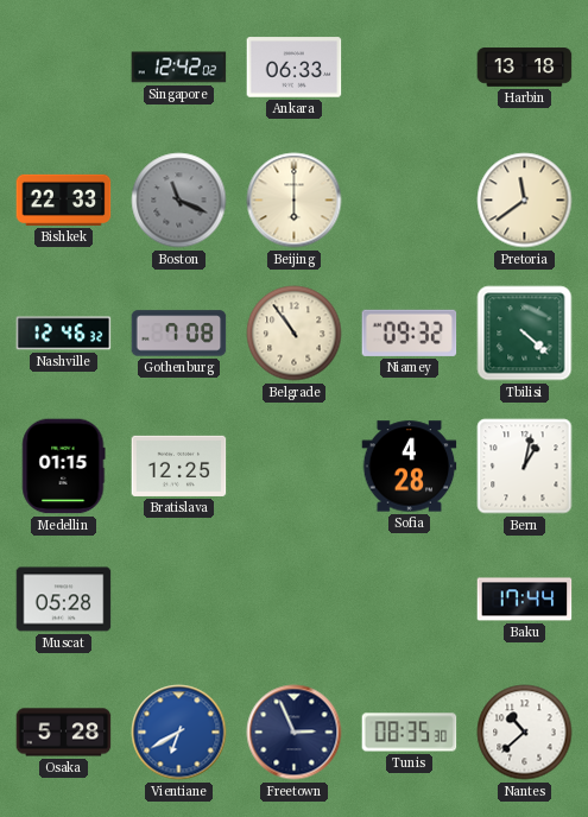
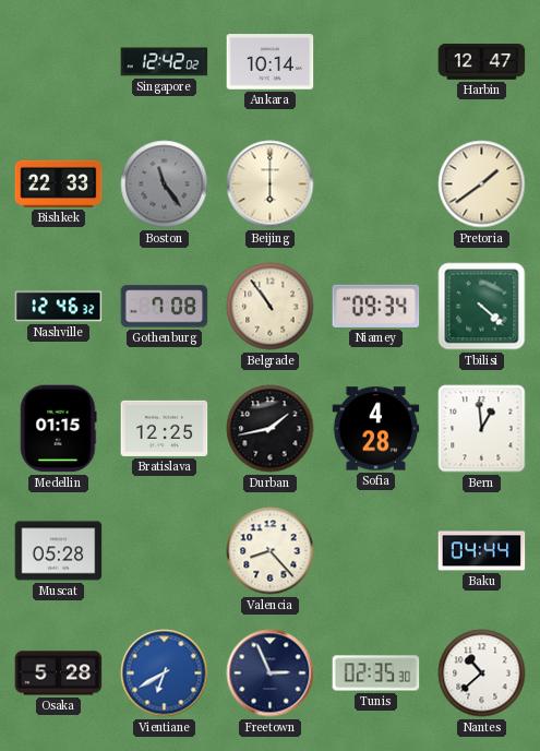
Ankara: 06:33 -> 10:14 (271, 62)
Harbin: 13:18 -> 12:47 (482, 62)
Boston: 11:19 -> 11:24 (165, 184)
Pretoria: 11:39 -> 1:39 (482, 184)
Niamey: 09:32 -> 09:34 (376, 306)
Durban: none -> 1:43 (271, 429)
Bern: 1:02 -> 12:59 (482, 429)
Valencia: none -> 8:23 (271, 551)
Baku: 17:44 -> 04:44 (482, 551)
Tunis: 08:35 -> 02:35 (376, 673)
